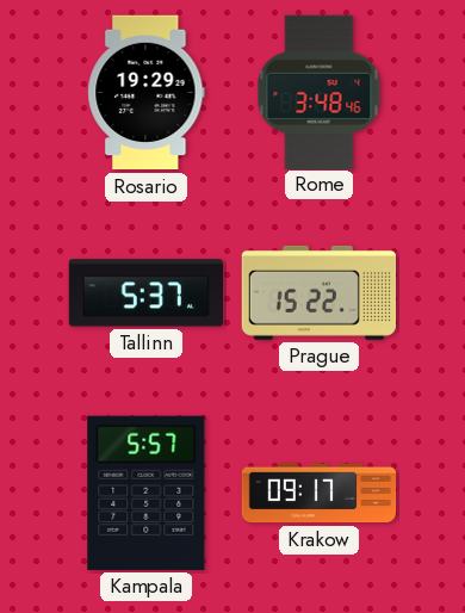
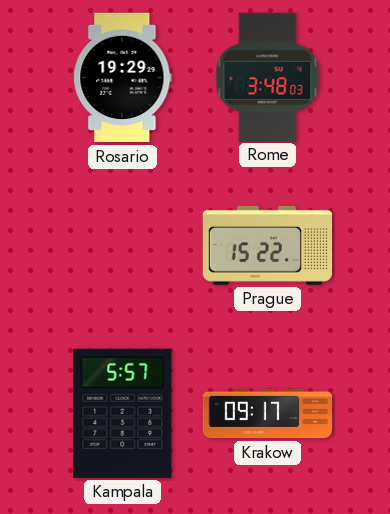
Rome: 3:48:46 -> 3:48:03 (268, 77)
Tallinn: 5:37 -> none (145, 293)
